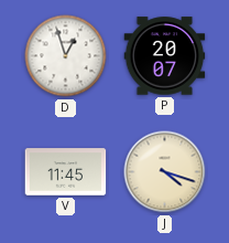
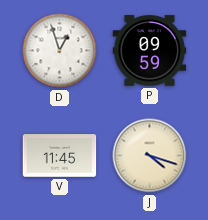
P: 20:07 -> 09:59 (150, 51)
